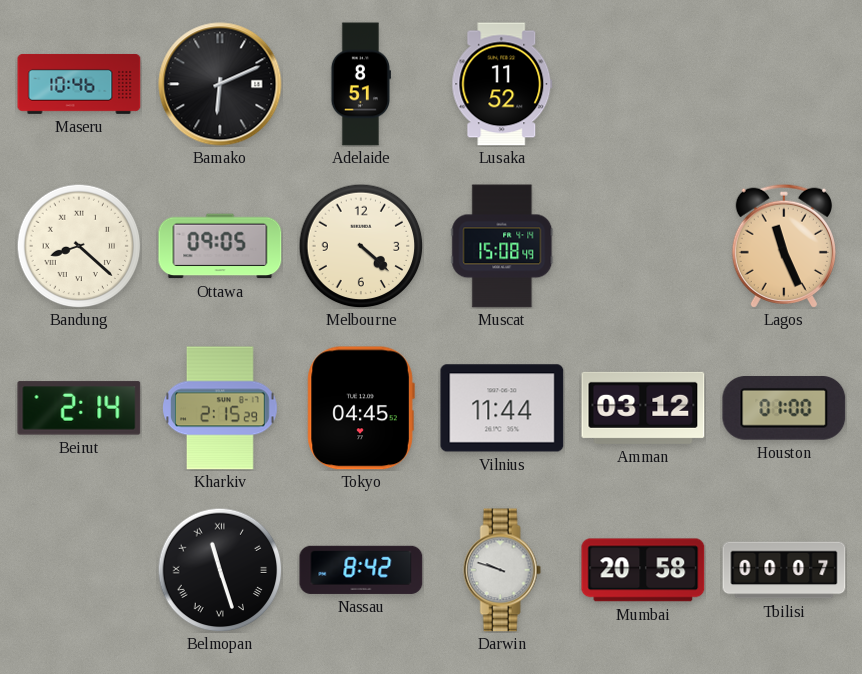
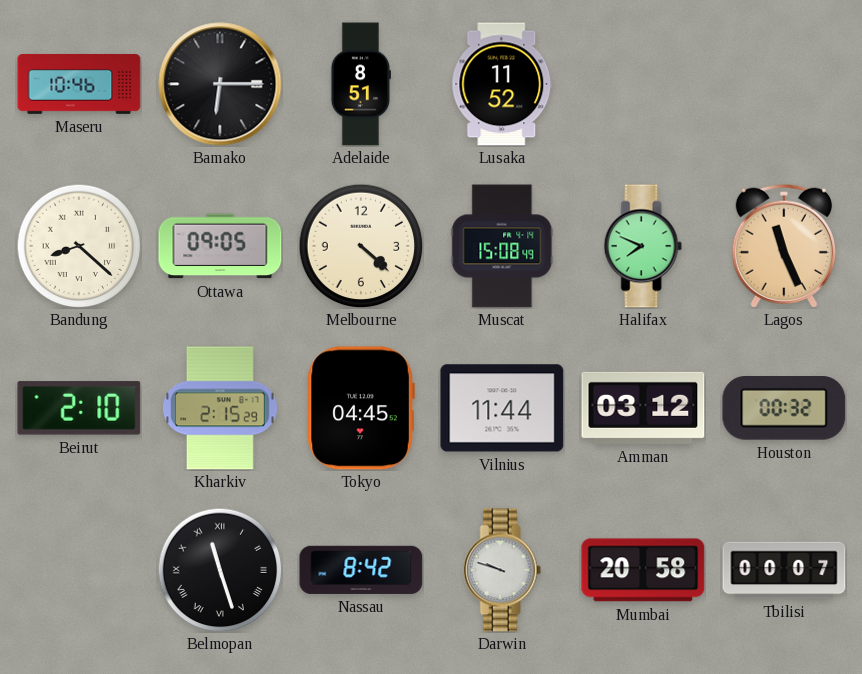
Bamako: 6:11 -> 6:15 (220, 84)
Halifax: none -> 7:49 (643, 246)
Beirut: 2:14 -> 2:10 (79, 408)
Houston: 01:00 -> 00:32 (784, 409)
